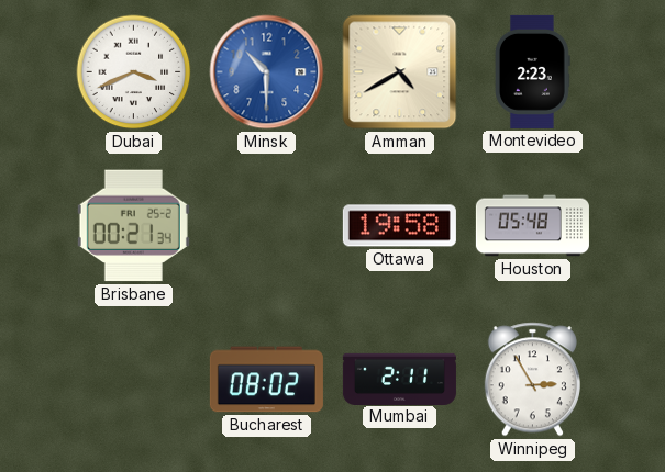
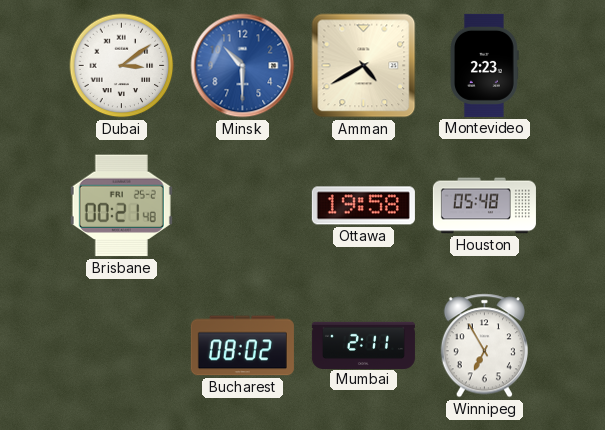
Dubai: 3:41 -> 3:09 (122, 66)
Brisbane: 00:21:34 -> 00:21:48 (121, 206)
Winnipeg: 2:55 -> 6:55 (484, 346)
